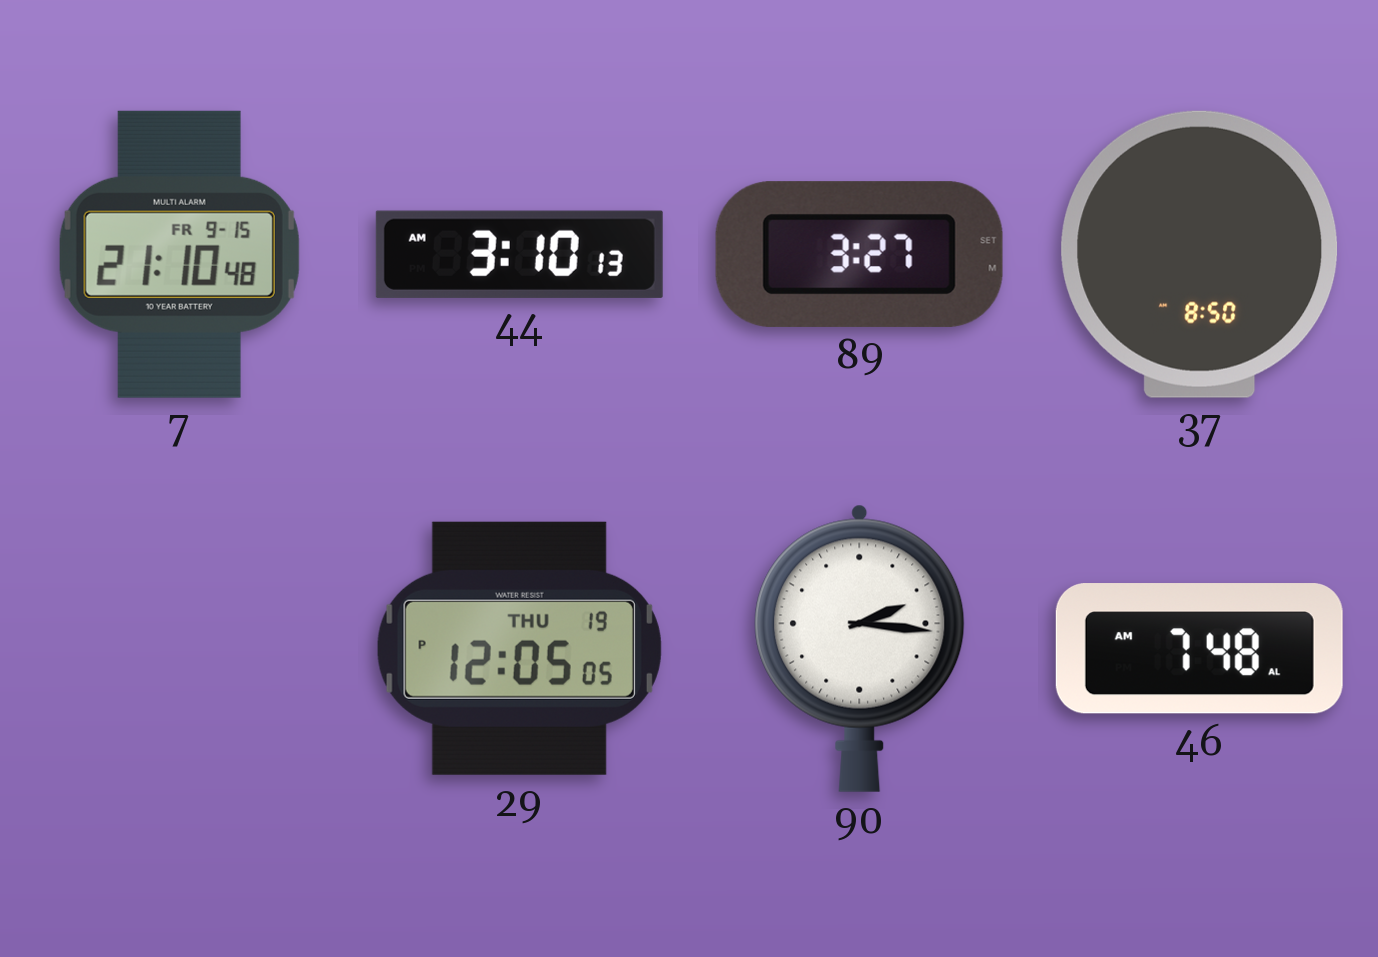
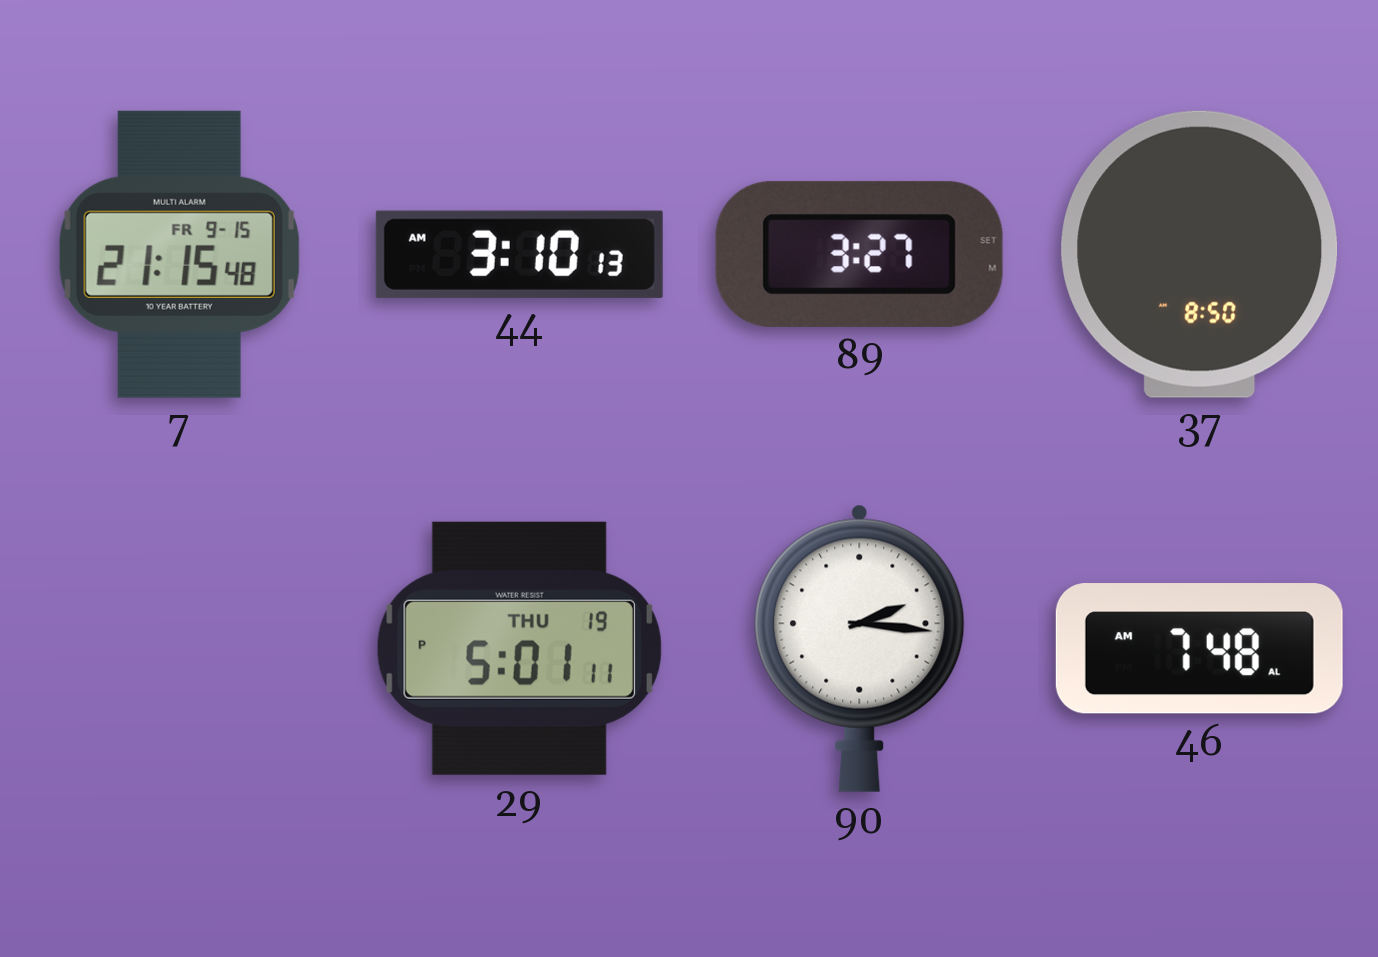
7: 21:10 -> 21:15 (179, 254)
29: 12:05 -> 5:01 (519, 648)
